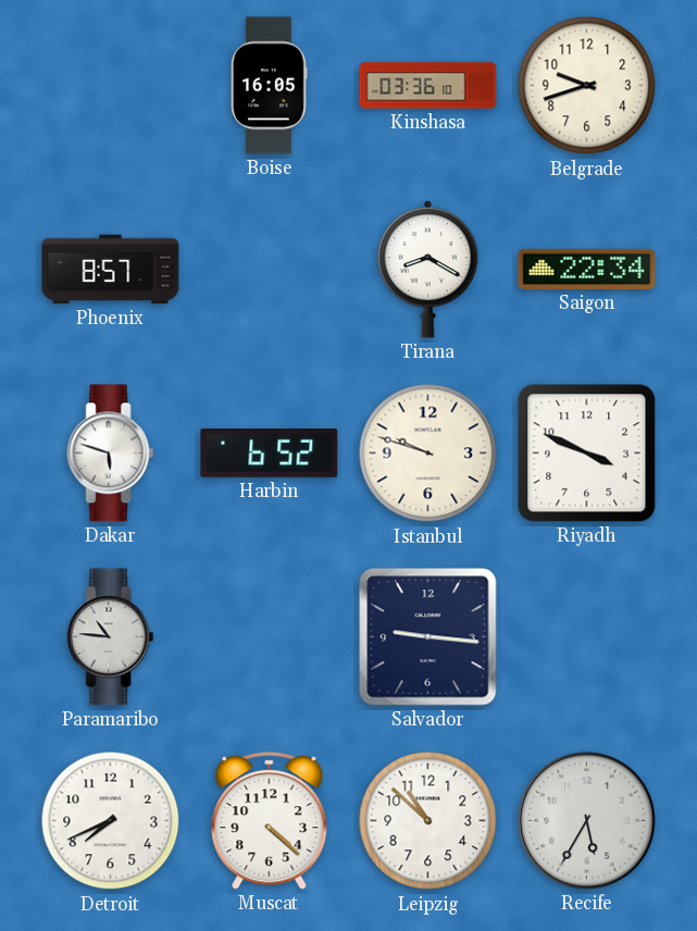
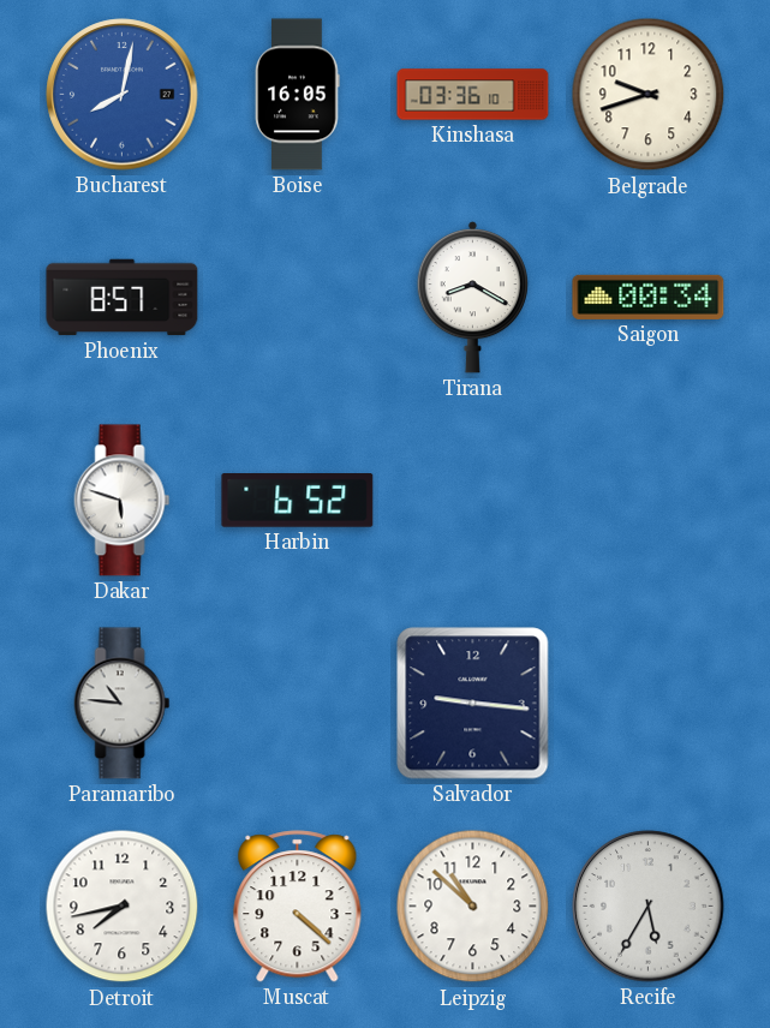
Bucharest: none -> 8:02 (123, 95)
Saigon: 22:34 -> 00:34 (649, 297)
Istanbul: 9:48 -> none (428, 454)
Riyadh: 3:49 -> none (587, 454)
Detroit: 7:41 -> 7:43 (123, 907)
